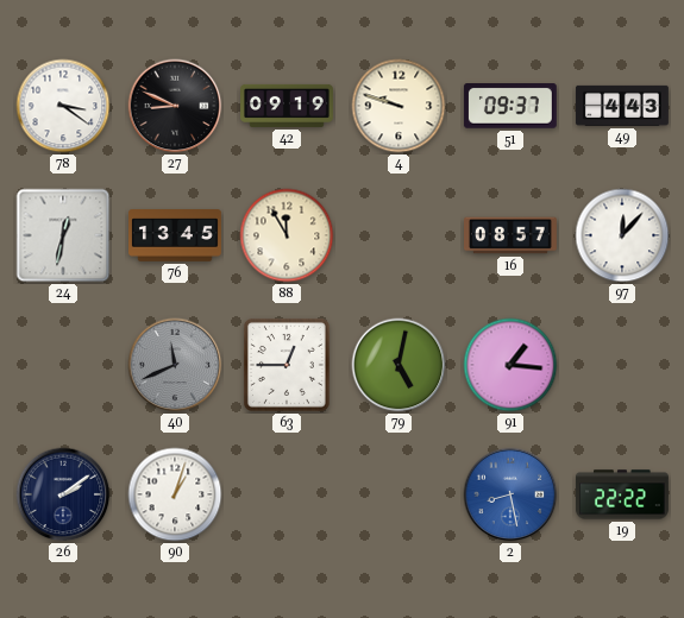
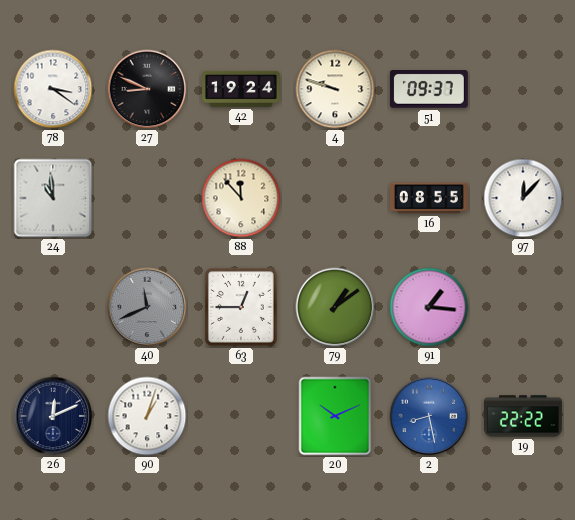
42: 09:19 -> 19:24 (242, 89)
49: 4:43 -> none (622, 106)
24: 12:32 -> 10:59 (53, 198)
76: 13:45 -> none (176, 235)
88: 11:55 -> 11:53 (241, 198)
16: 08:57 -> 08:55 (430, 198)
79: 5:02 -> 1:09 (335, 307)
26: 2:09 -> 12:11 (53, 416)
20: none -> 10:11 (335, 416)
